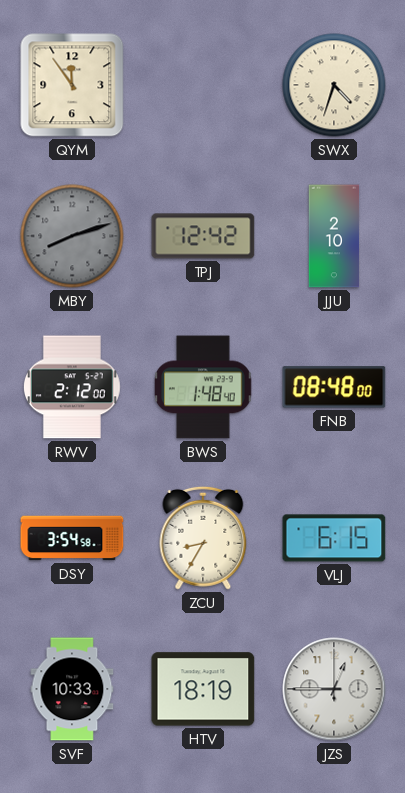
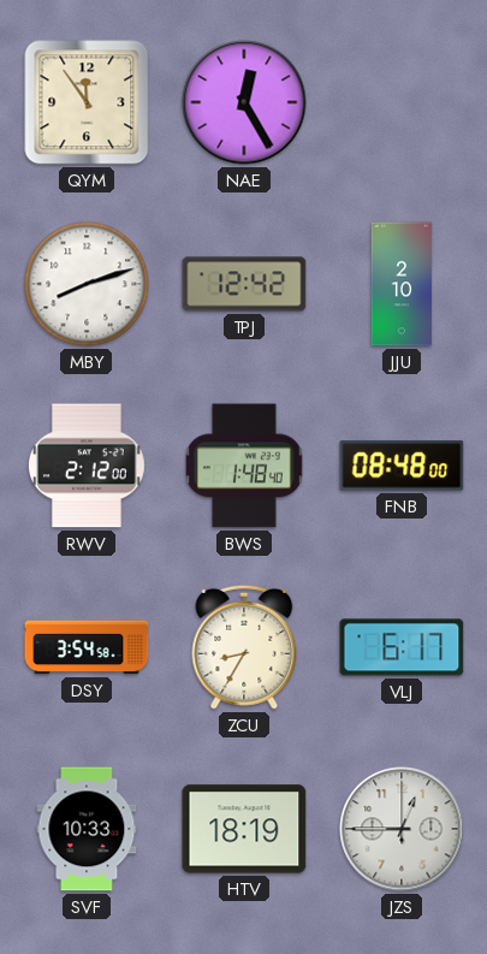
NAE: none -> 12:25 (244, 102)
SWX: 4:33 -> none (334, 85)
MBY dial: grey -> white (87, 284)
VLJ: 6:15 -> 6:17 (402, 647)
